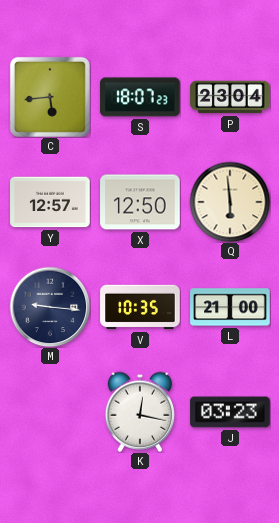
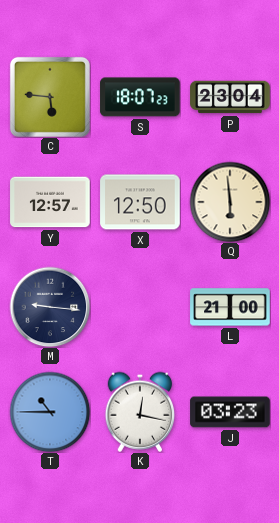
C: 5:44 -> 5:46 (50, 97)
V: 10:35 -> none (140, 307)
T: none -> 10:45 (50, 412)
